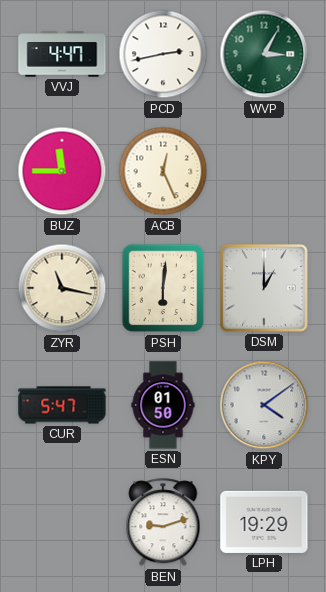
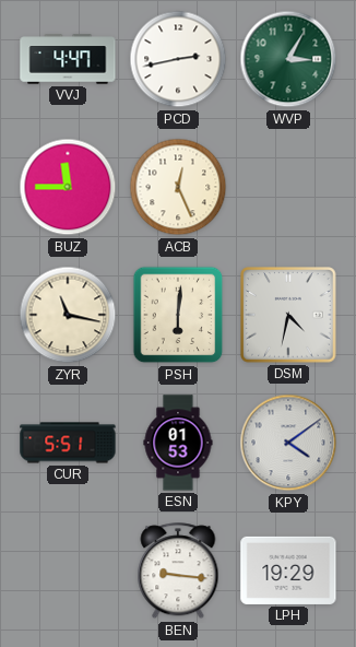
DSM: 1:00 -> 4:32 (288, 315)
CUR: 5:47 -> 5:51 (68, 443)
ESN: 01:50 -> 01:53 (178, 443)
BEN: 9:12 -> 9:16 (178, 572)
